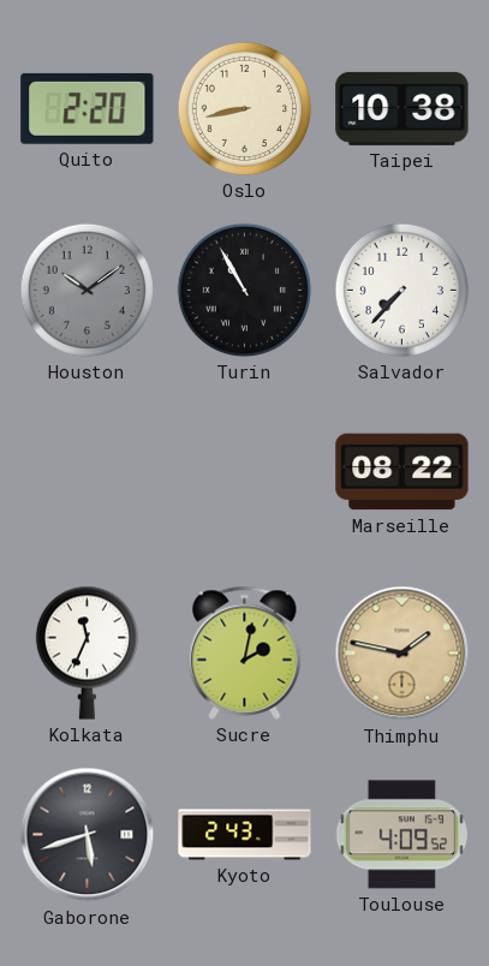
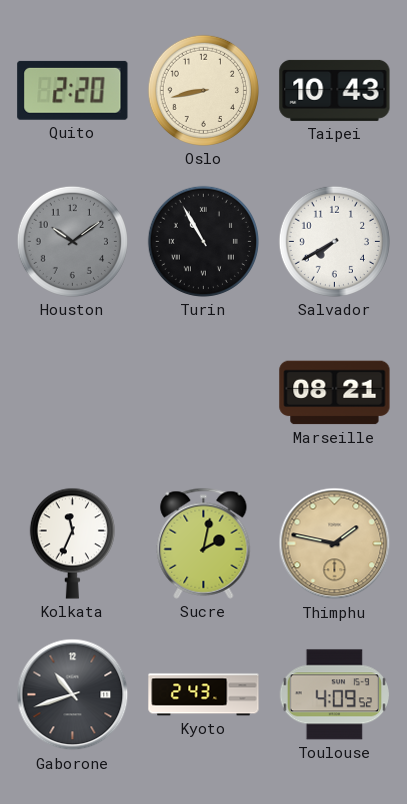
Taipei: 10:38 -> 10:43 (335, 90)
Salvador: 7:37 -> 7:40 (334, 241)
Marseille: 08:22 -> 08:21 (335, 393)
Gaborone: 5:42 -> 10:42 (73, 695)
